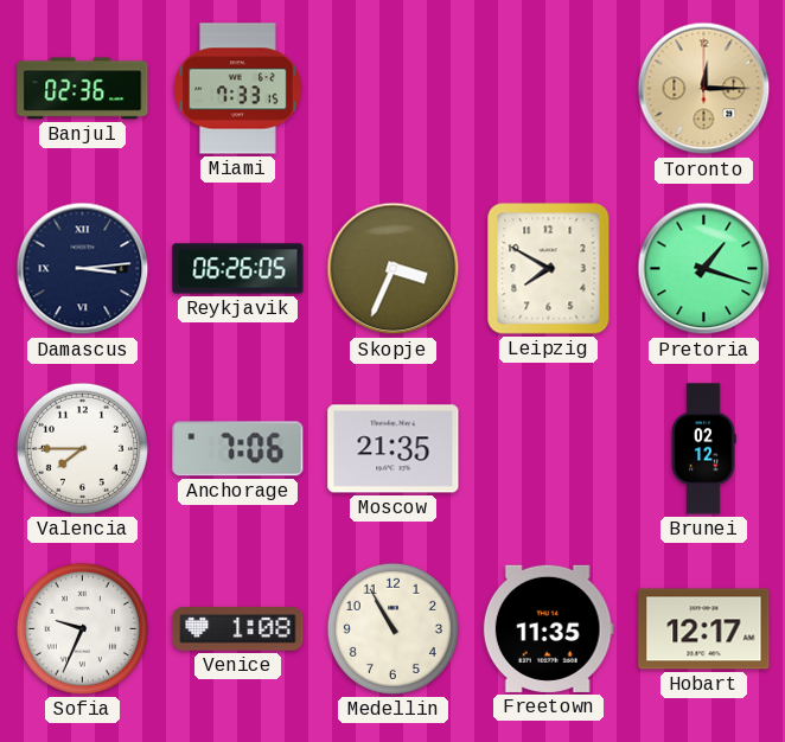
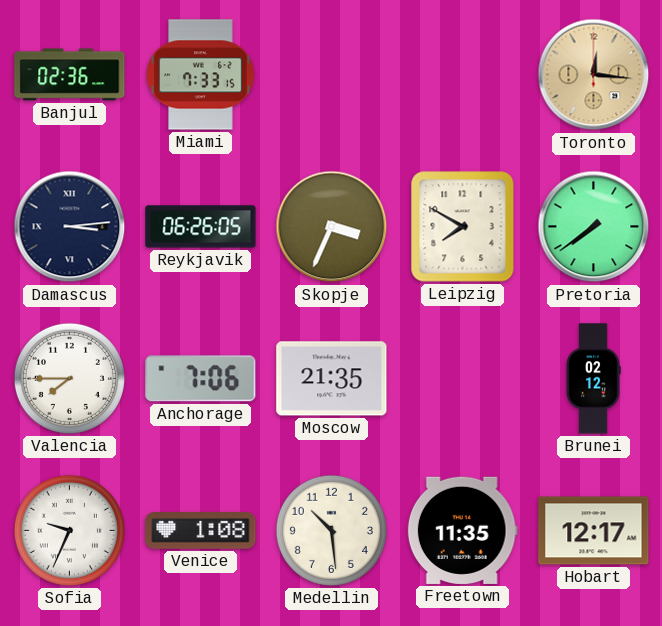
Toronto: 12:15 -> 12:16 (594, 75)
Pretoria: 1:18 -> 7:39 (594, 227)
Medellin: 10:55 -> 10:29 (331, 530)
